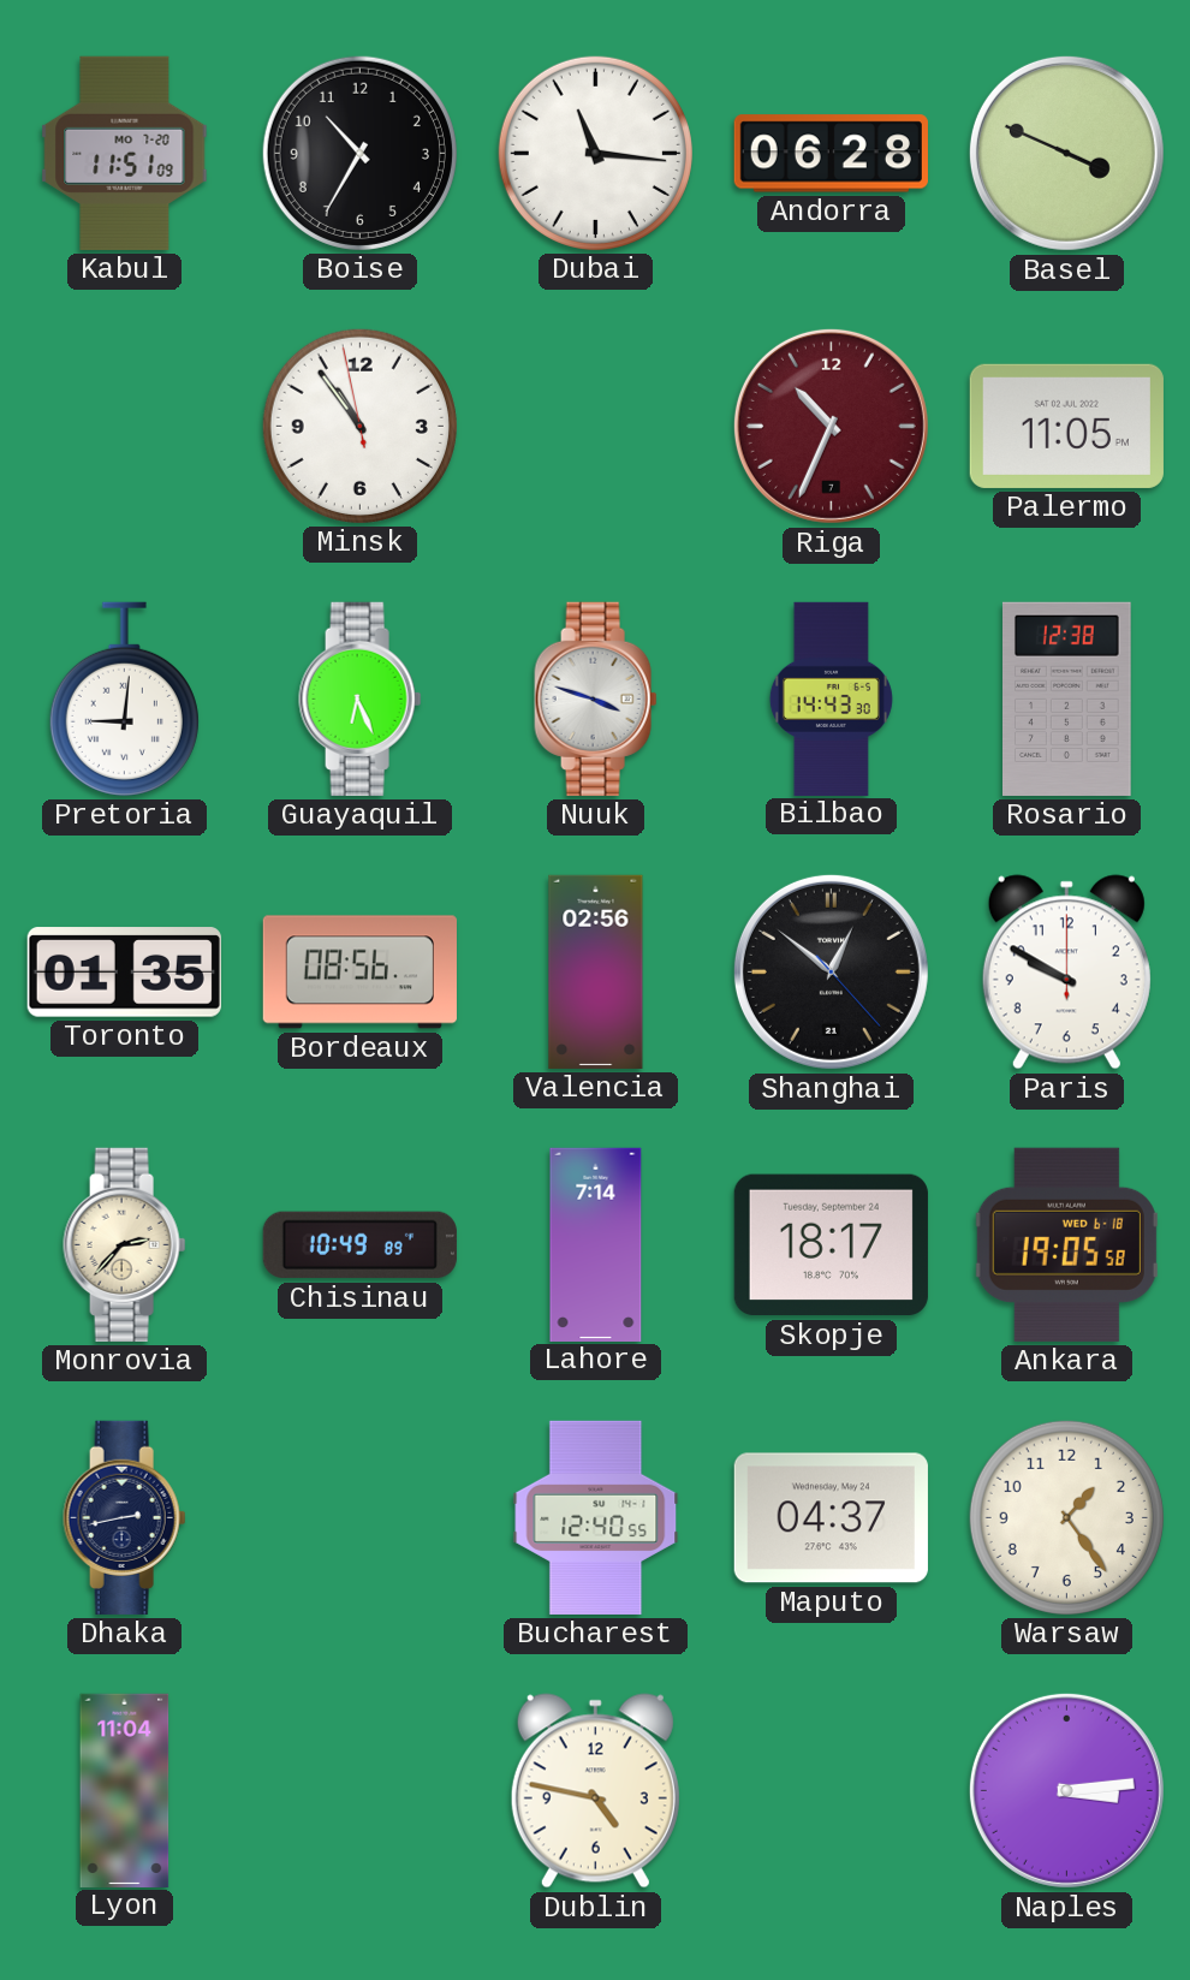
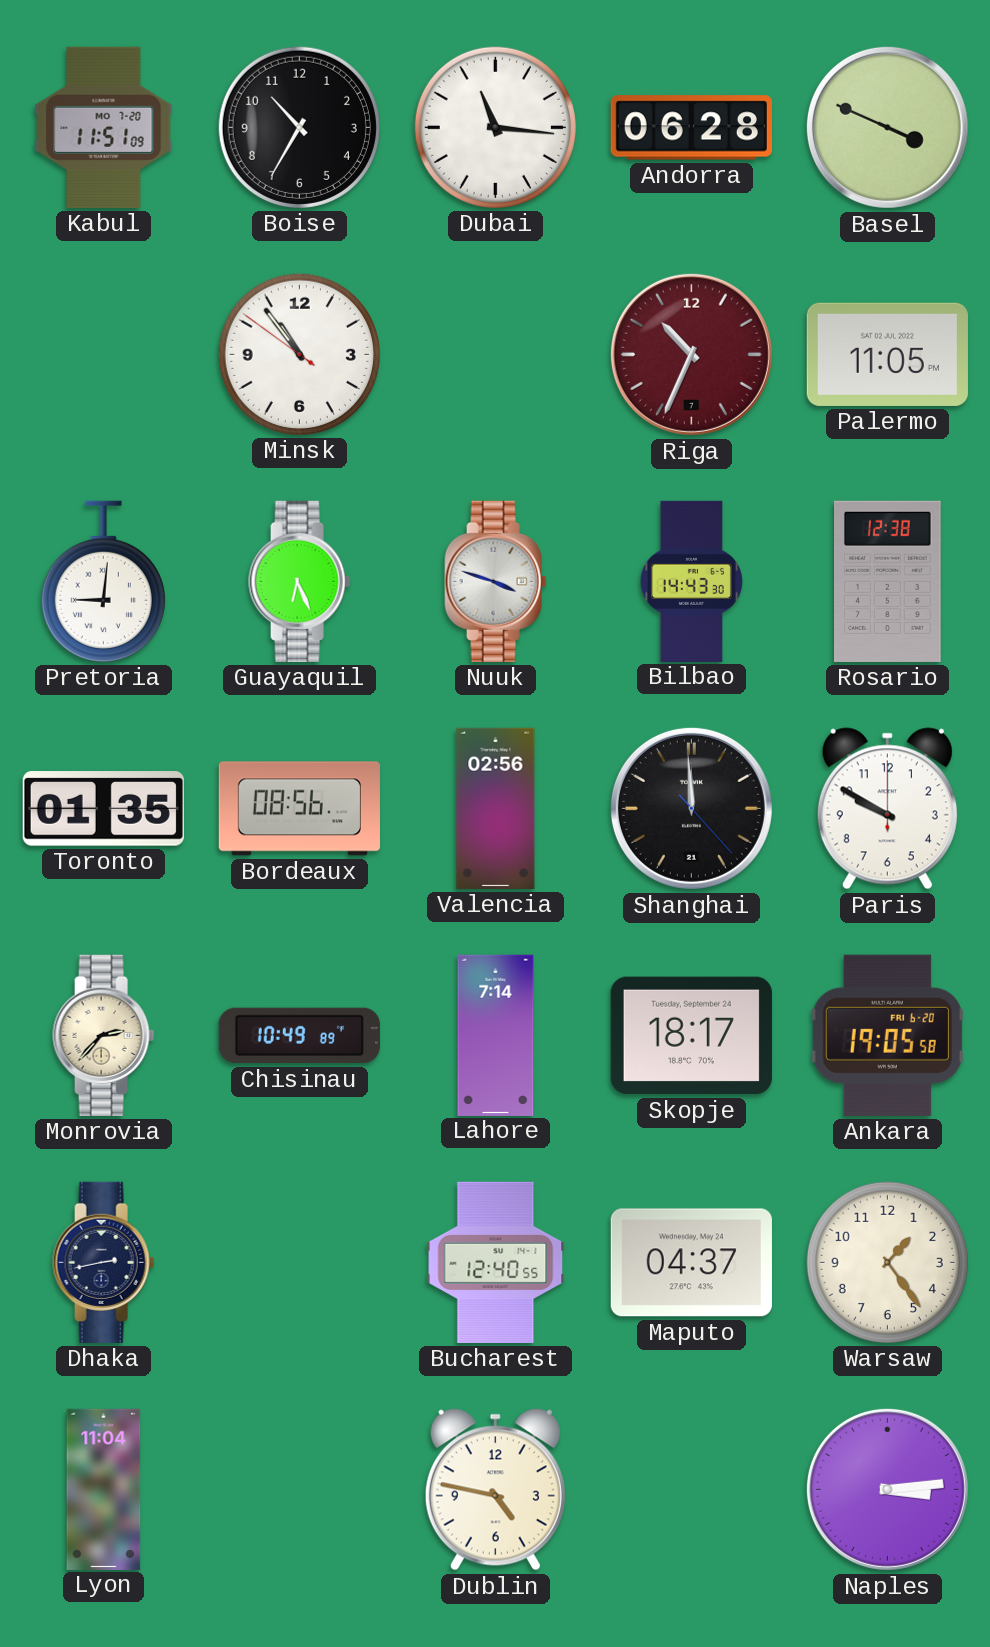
Minsk: 10:53:58 -> 10:53:51 (299, 354)
Shanghai: 12:51 -> 11:59 (691, 808)
Ankara date: WED 6-18 -> FRI 6-20 (887, 1035)
